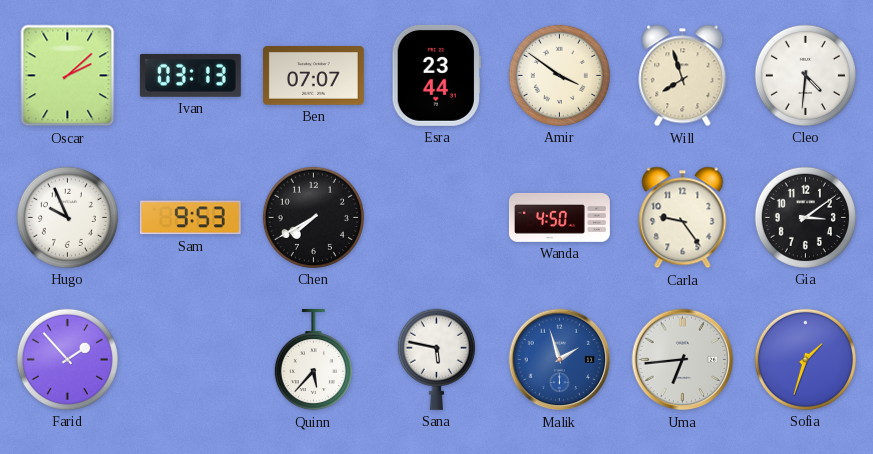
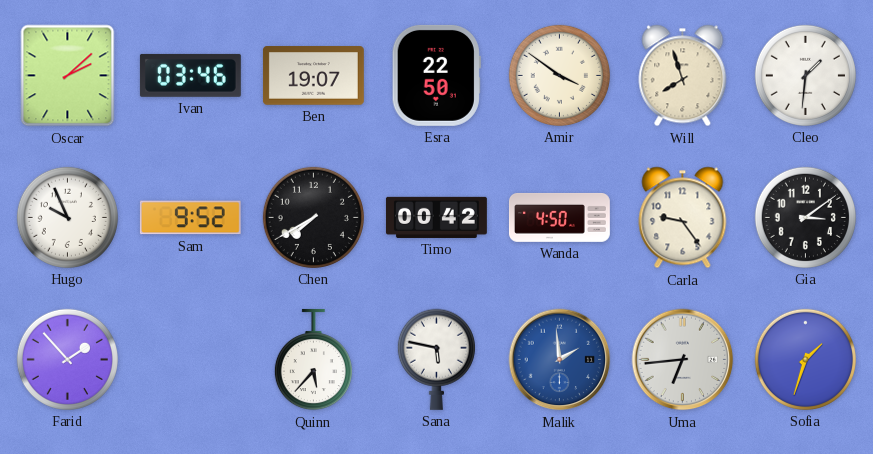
Ivan: 03:13 -> 03:46 (190, 75)
Ben: 07:07 -> 19:07 (313, 76)
Esra: 23:44 -> 22:50 (436, 75)
Cleo: 4:31 -> 1:31 (805, 75)
Sam: 9:53 -> 9:52 (190, 218)
Timo: none -> 00:42 (436, 217)
Malik: 1:57 -> 1:59 (560, 360)
